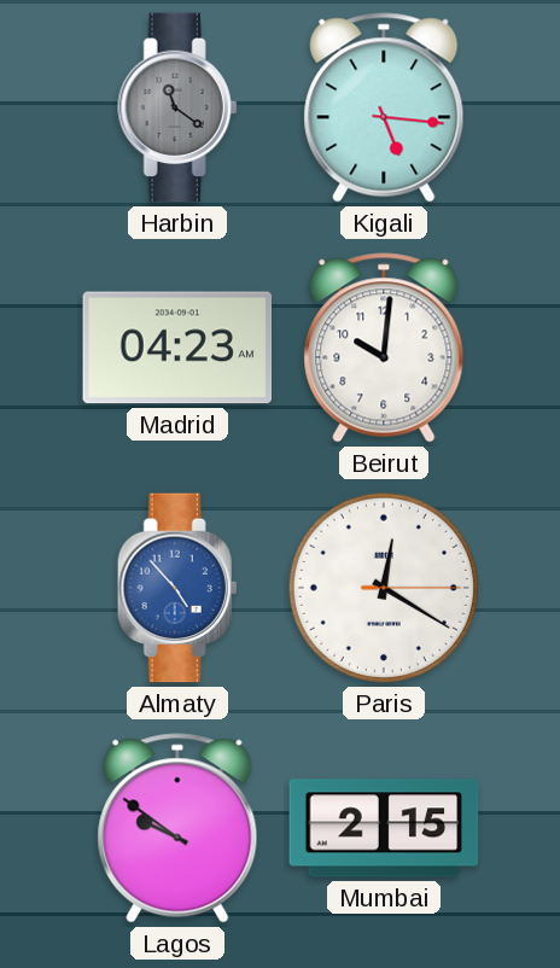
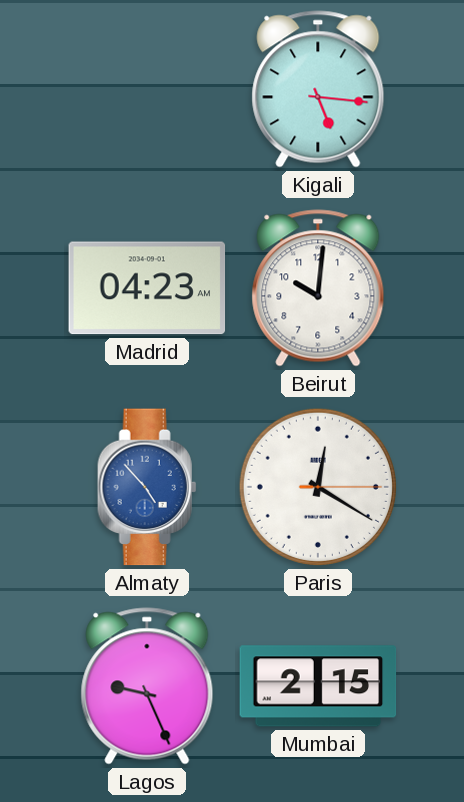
Harbin: 11:21 -> none (177, 107)
Lagos: 9:51 -> 9:26 (147, 686)
